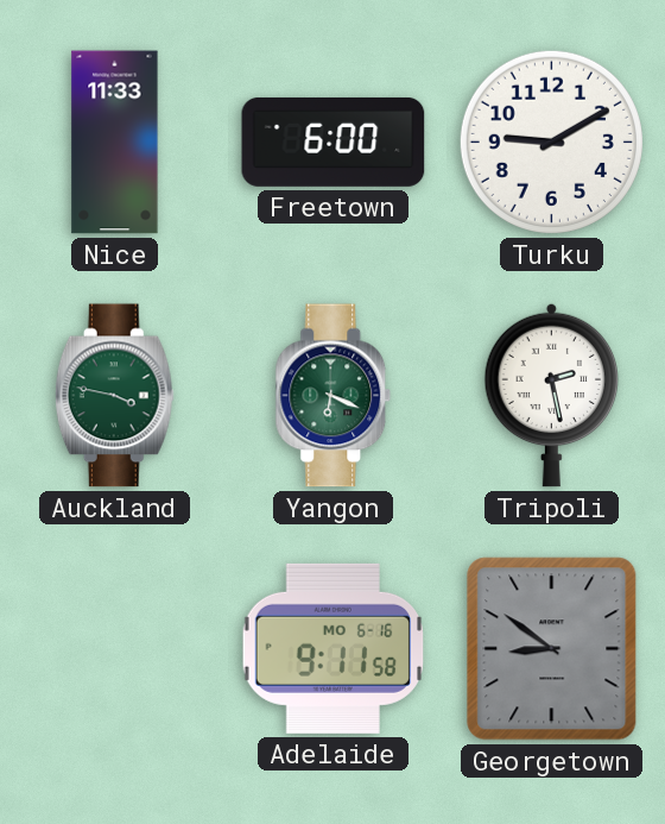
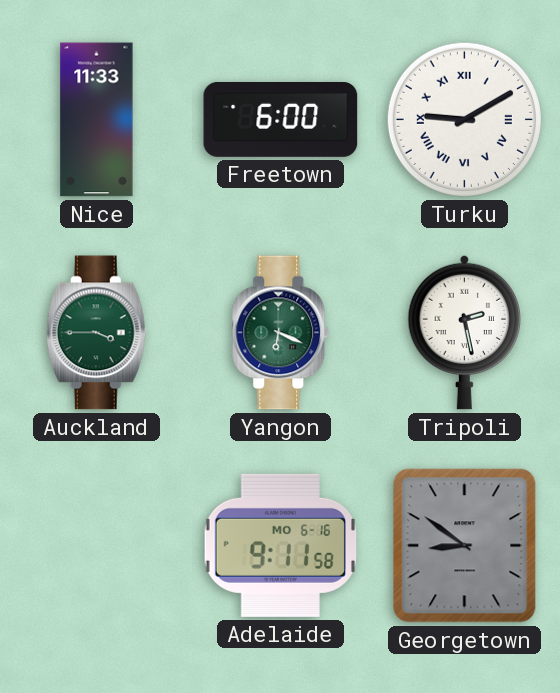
Turku numerals: Arabic -> Roman (464, 119)
Auckland: 3:47 -> 3:45 (96, 333)
